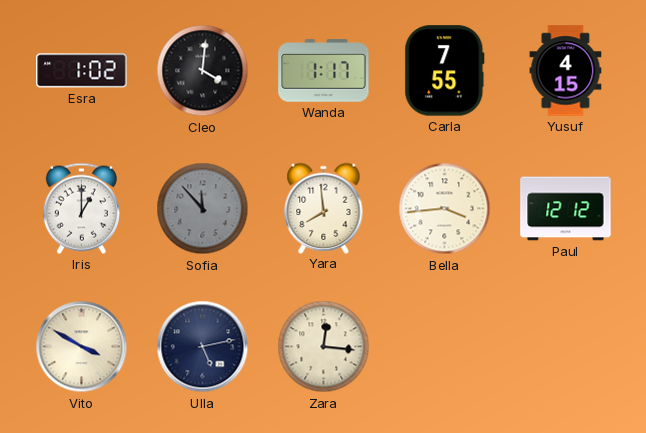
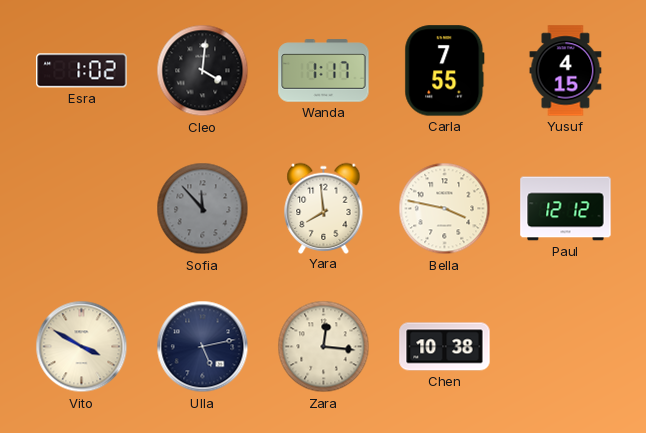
Iris: 1:00 -> none (81, 208)
Bella: 3:44 -> 3:47 (445, 209)
Chen: none -> 10:38 (445, 347)
